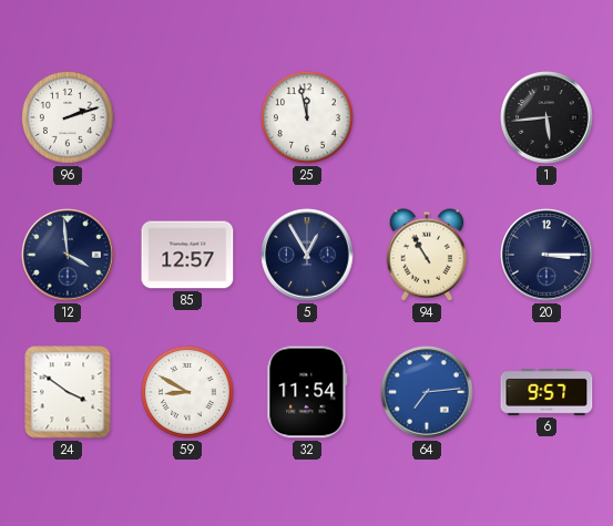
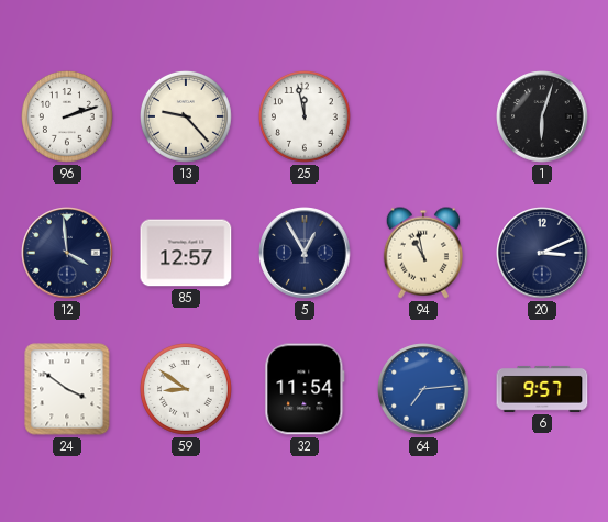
13: none -> 9:23 (186, 116)
1: 5:44 -> 6:03 (542, 116)
94: 10:55 -> 10:58 (422, 253)
20: 3:15 -> 3:11 (542, 253)
59: 8:50 -> 8:51 (186, 389)
